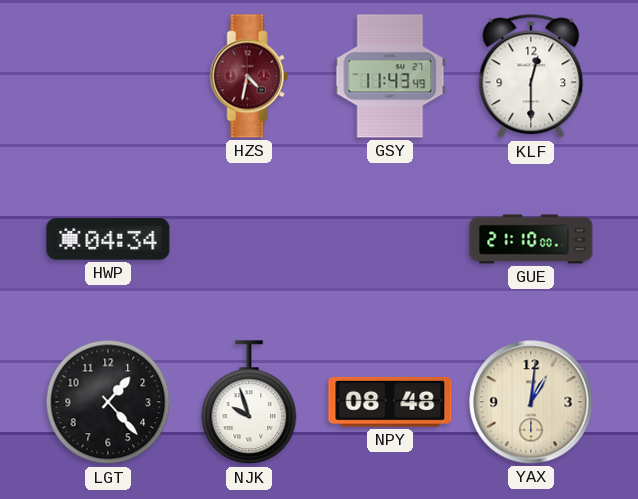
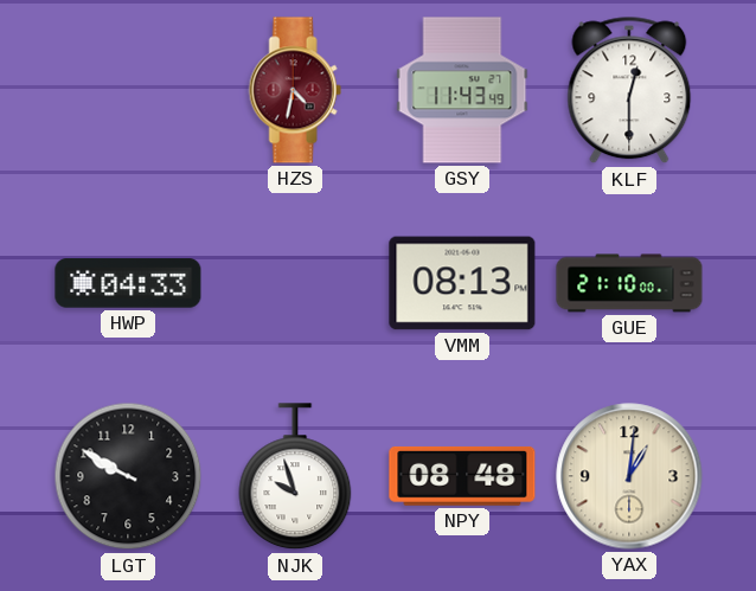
HWP: 04:34 -> 04:33 (128, 283)
VMM: none -> 08:13 (462, 283)
LGT: 1:23 -> 9:50 (128, 476)
